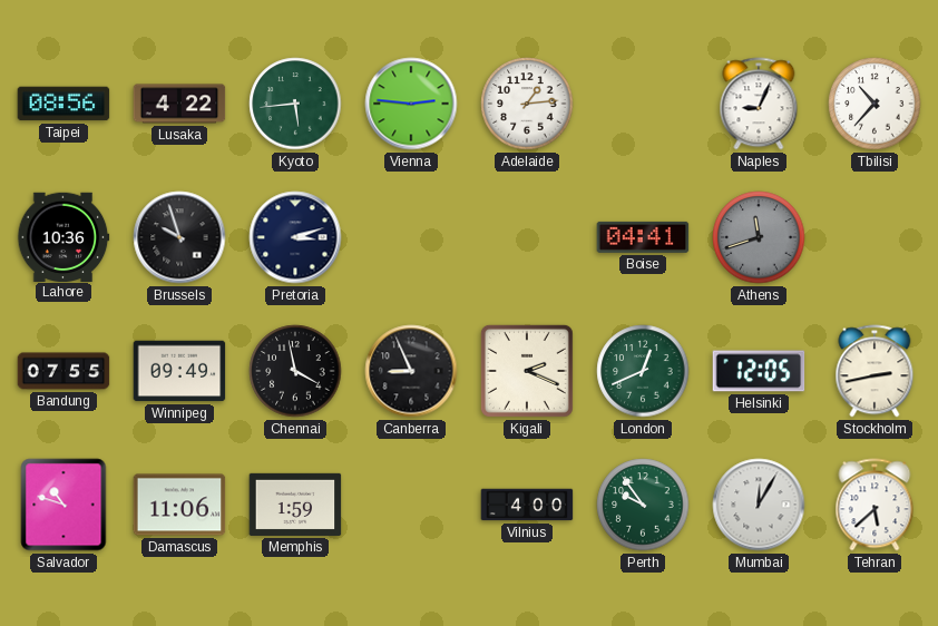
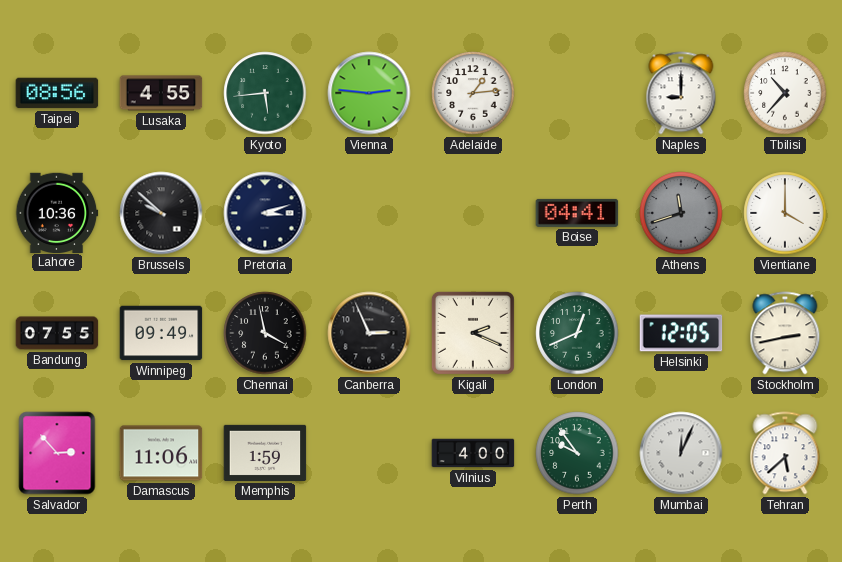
Lusaka: 4:22 -> 4:55 (161, 93)
Naples: 9:04 -> 9:00 (681, 93)
Brussels: 9:57 -> 9:52 (161, 213)
Vientiane: none -> 4:00 (785, 213)
Canberra: 8:56 -> 2:56 (369, 333)
Salvador: 10:48 -> 2:53 (57, 453)
Mumbai: 12:05 -> 12:04 (681, 453)
